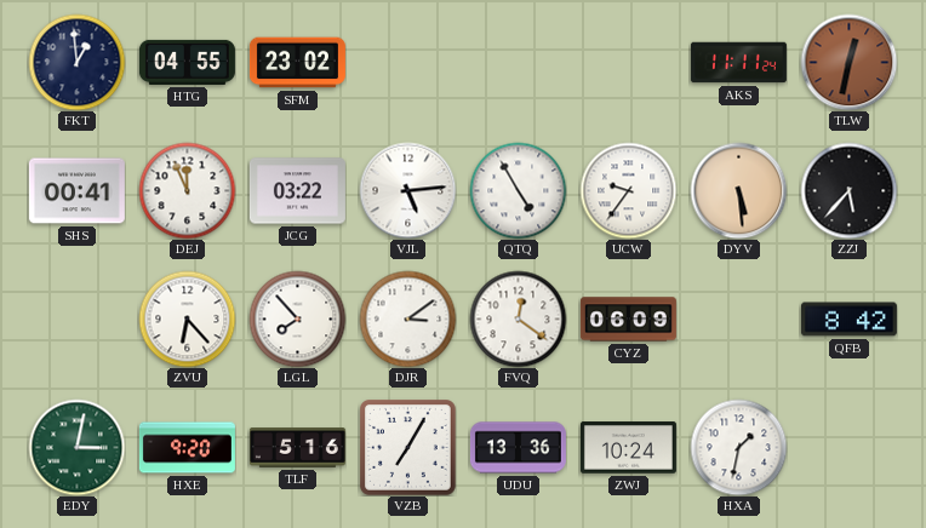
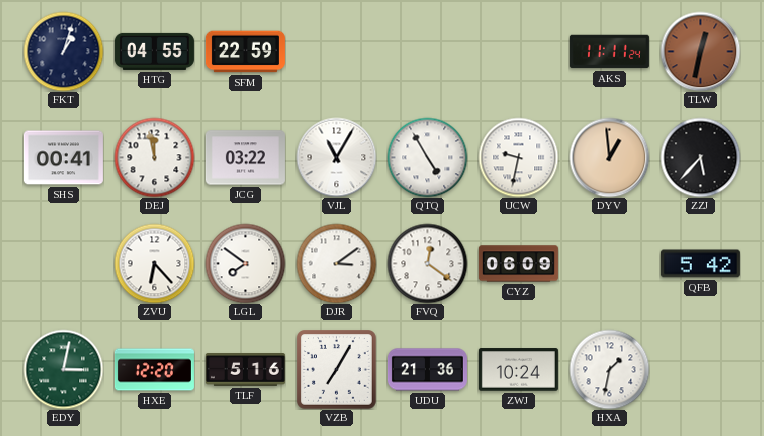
FKT: 12:59 -> 1:03 (63, 51)
SFM: 23:02 -> 22:59 (245, 52)
DEJ: 11:56 -> 11:58 (154, 157)
VJL: 5:14 -> 11:05 (336, 157)
UCW: 9:36 -> 9:32 (518, 157)
DYV: 5:29 -> 12:59 (609, 157)
LGL: 7:53 -> 7:51 (245, 263)
QFB: 8:42 -> 5:42 (700, 264)
HXE: 9:20 -> 12:20 (154, 370)
UDU: 13:36 -> 21:36 (427, 370)
